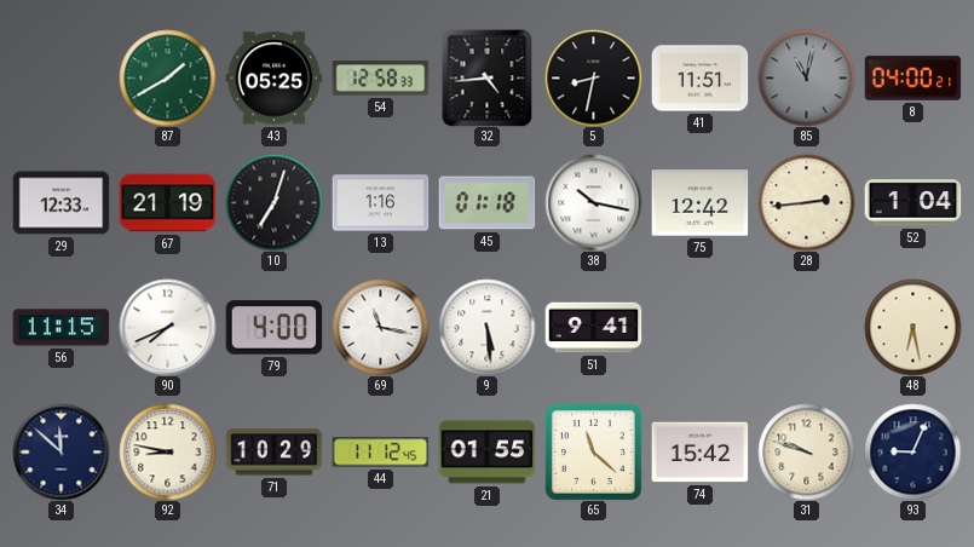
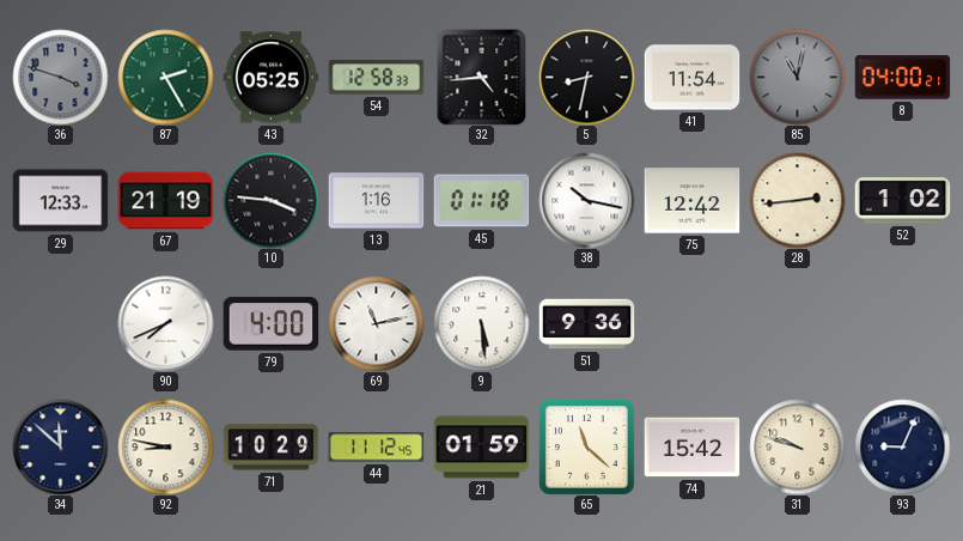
36: none -> 3:48 (60, 77)
87: 1:40 -> 2:25 (165, 77)
41: 11:51 -> 11:54 (691, 78)
10: 7:03 -> 3:46 (270, 200)
52: 1:04 -> 1:02 (902, 201)
56: 11:15 -> none (60, 328)
69: 11:17 -> 11:13 (376, 323)
51: 9:41 -> 9:36 (586, 324)
48: 6:28 -> none (912, 327)
21: 01:55 -> 01:59 (481, 448)
